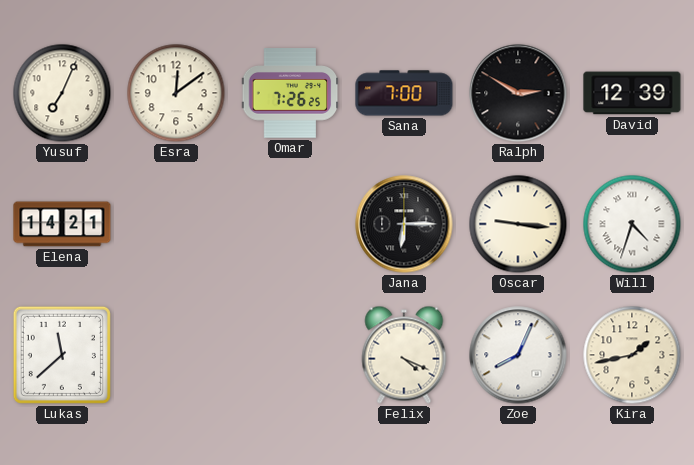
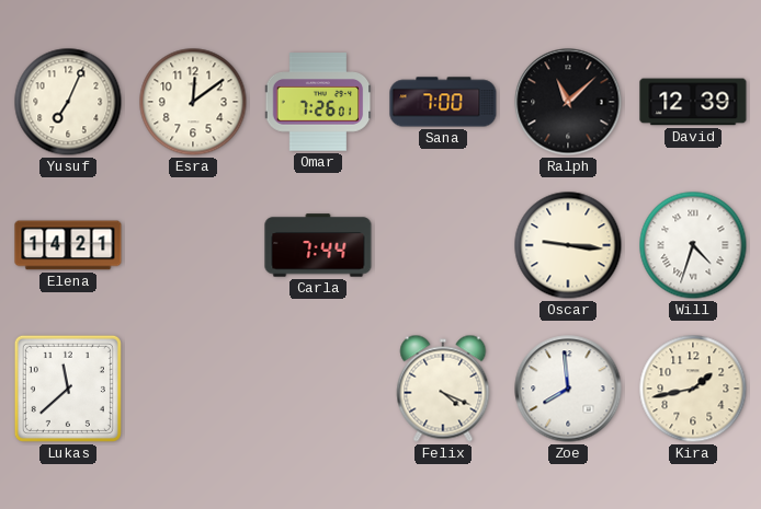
Omar: 7:26:25 -> 7:26:01 (318, 102)
Ralph: 2:50 -> 11:08 (568, 102)
Carla: none -> 7:44 (318, 245)
Jana: 6:15 -> none (404, 224)
Zoe: 8:04 -> 7:59 (568, 389)
